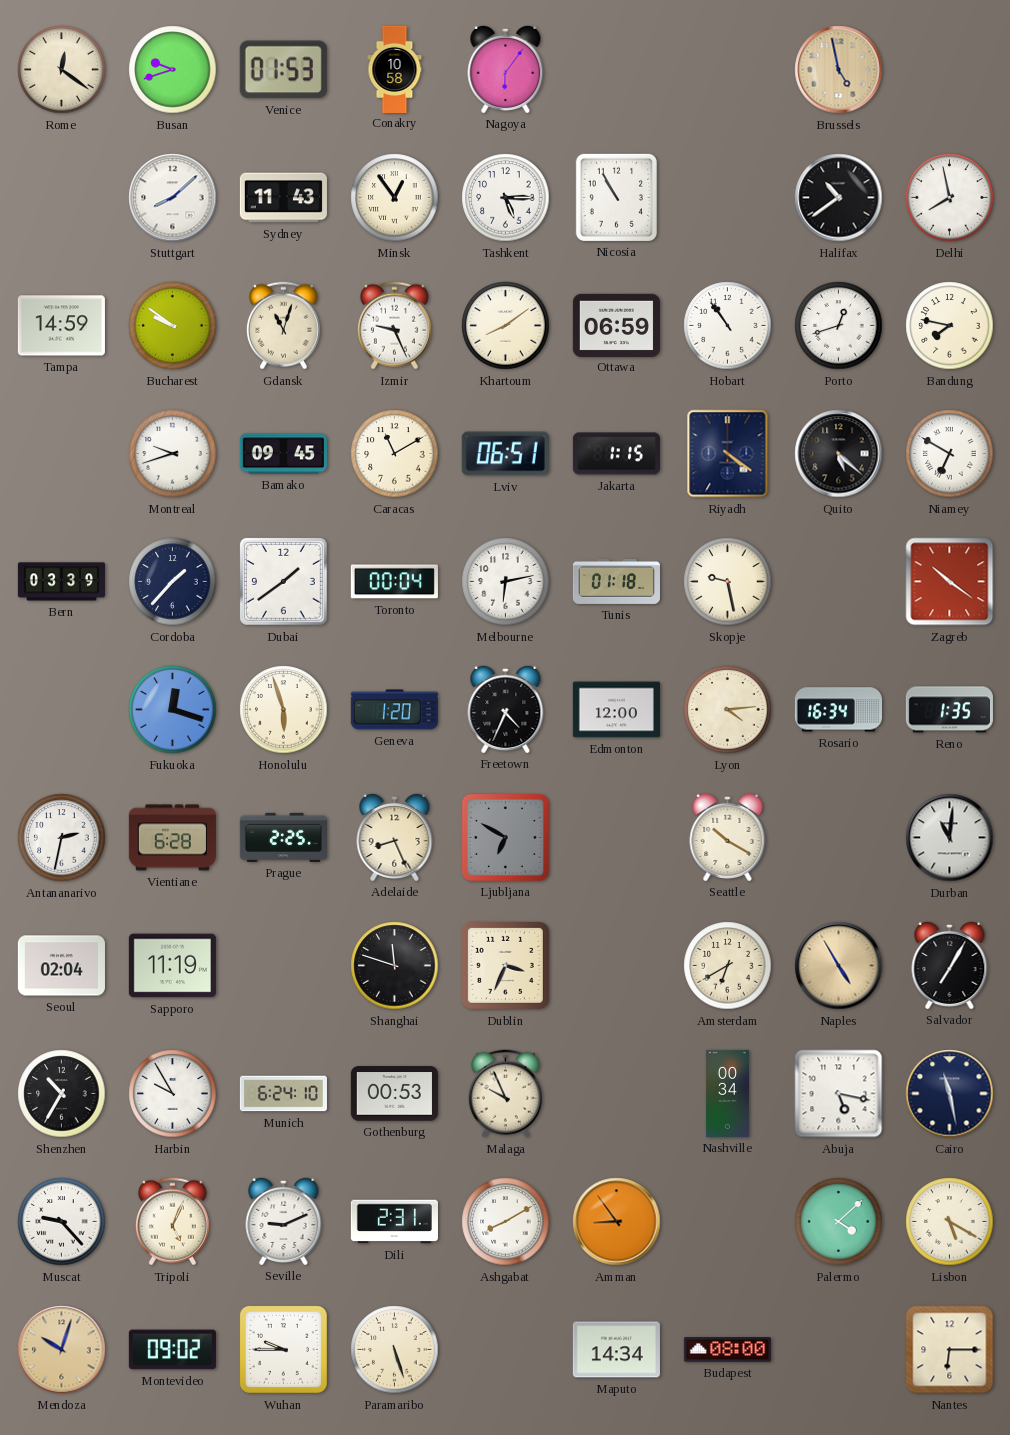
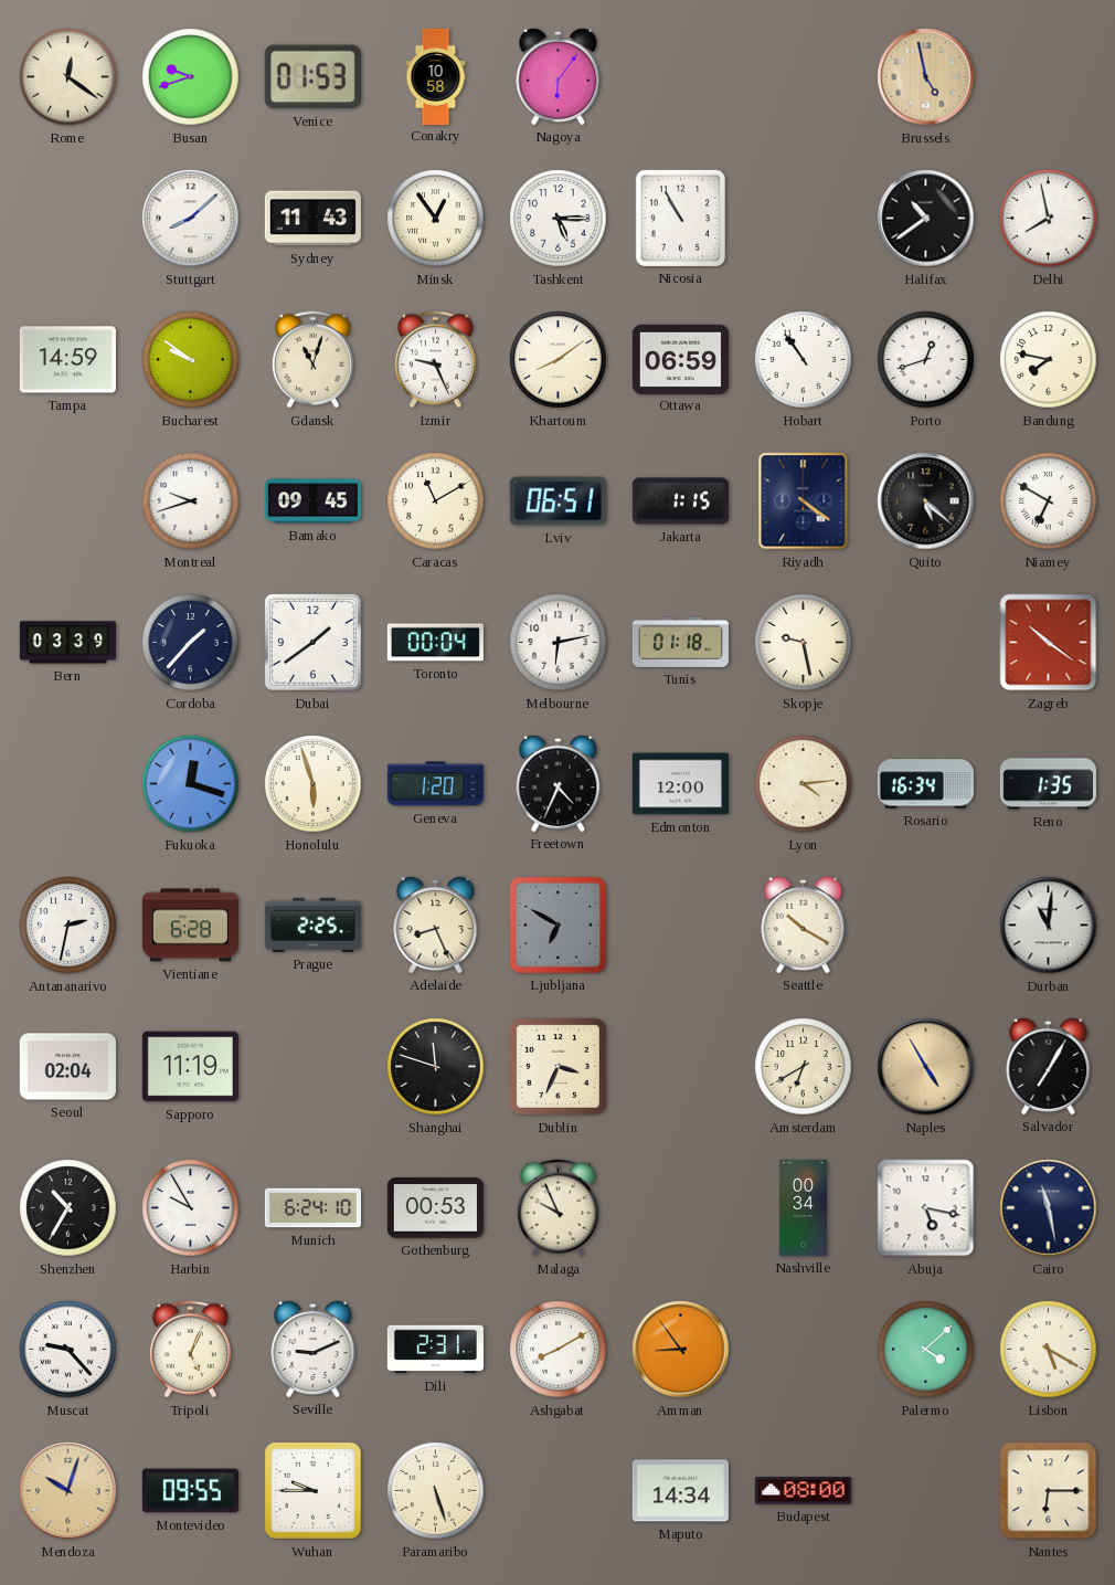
Montevideo: 09:02 -> 09:55 (190, 1491)
